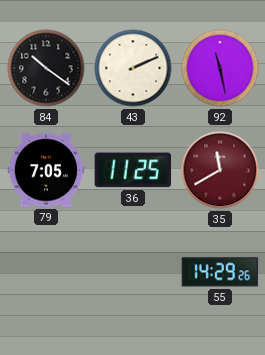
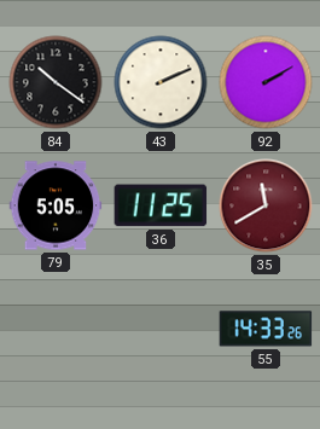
92: 11:28 -> 2:10 (266, 82)
79: 7:05 -> 5:05 (56, 205)
55: 14:29 -> 14:33 (266, 329)
